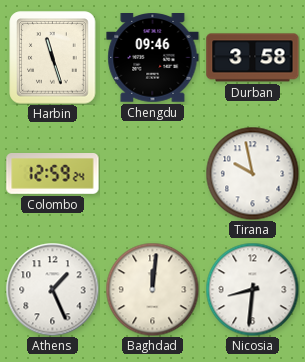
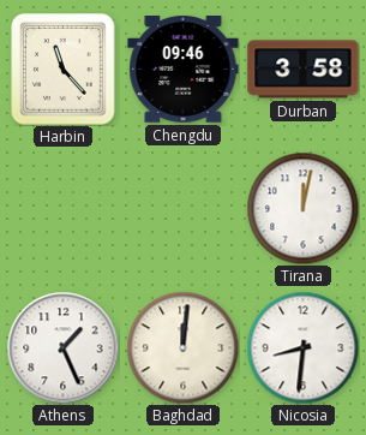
Harbin: 11:27 -> 11:23 (64, 70)
Colombo: 12:59 -> none (53, 174)
Tirana: 9:58 -> 12:02 (302, 208)
